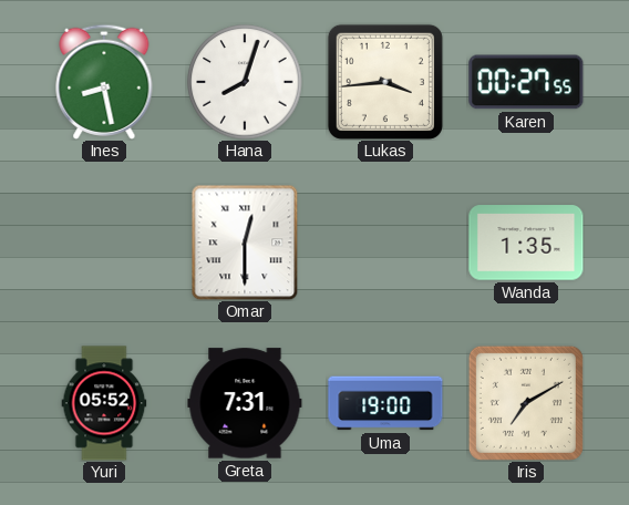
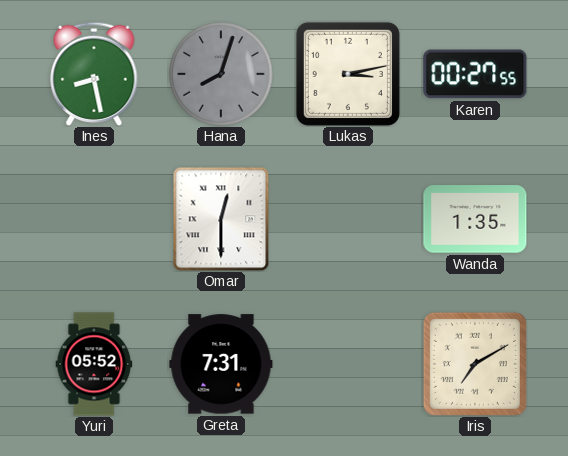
Hana dial: white -> grey (221, 74)
Lukas: 3:44 -> 3:13 (348, 74)
Uma: 19:00 -> none (385, 403)
